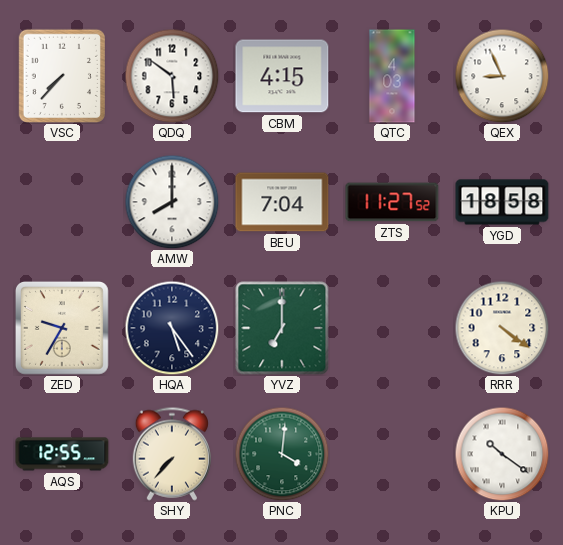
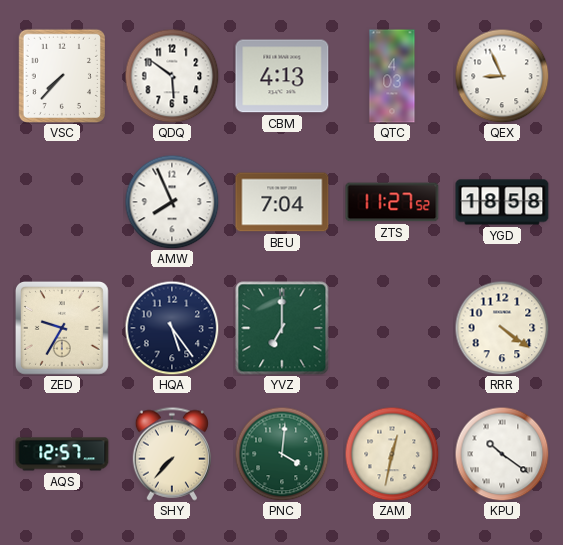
CBM: 4:15 -> 4:13 (282, 76)
AMW: 8:00 -> 7:56 (172, 202)
AQS: 12:55 -> 12:57 (62, 454)
ZAM: none -> 12:32 (392, 454)
